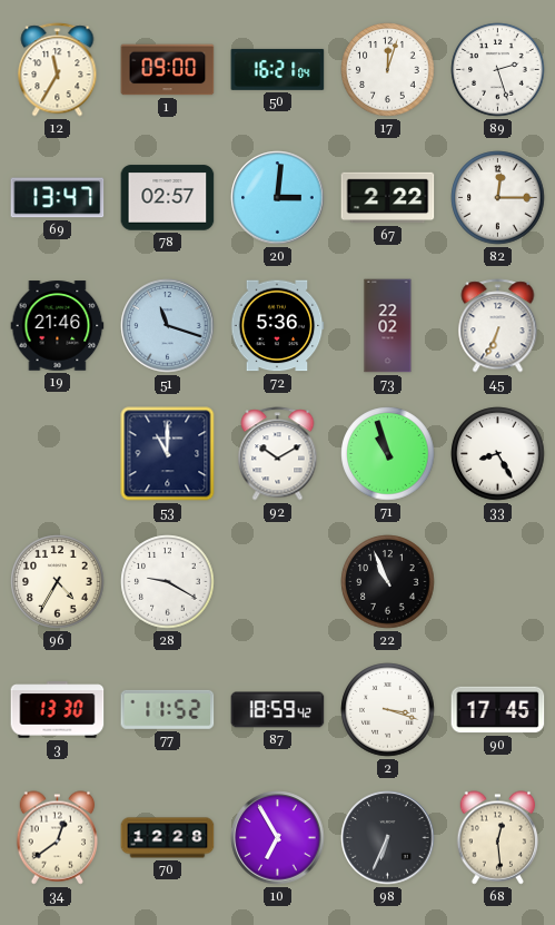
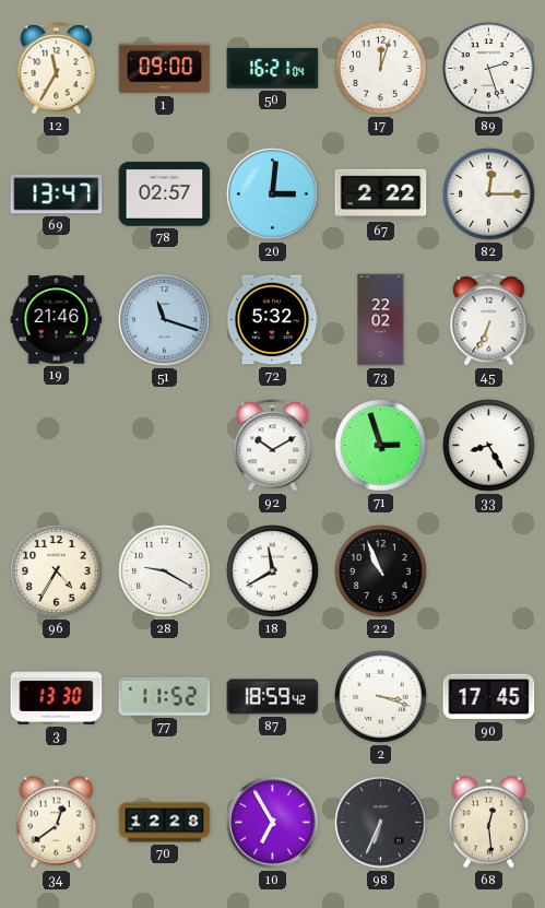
72: 5:36 -> 5:32 (272, 320)
53: 11:00 -> none (168, 454)
71: 10:57 -> 2:57 (381, 446)
18: none -> 11:40 (273, 571)
